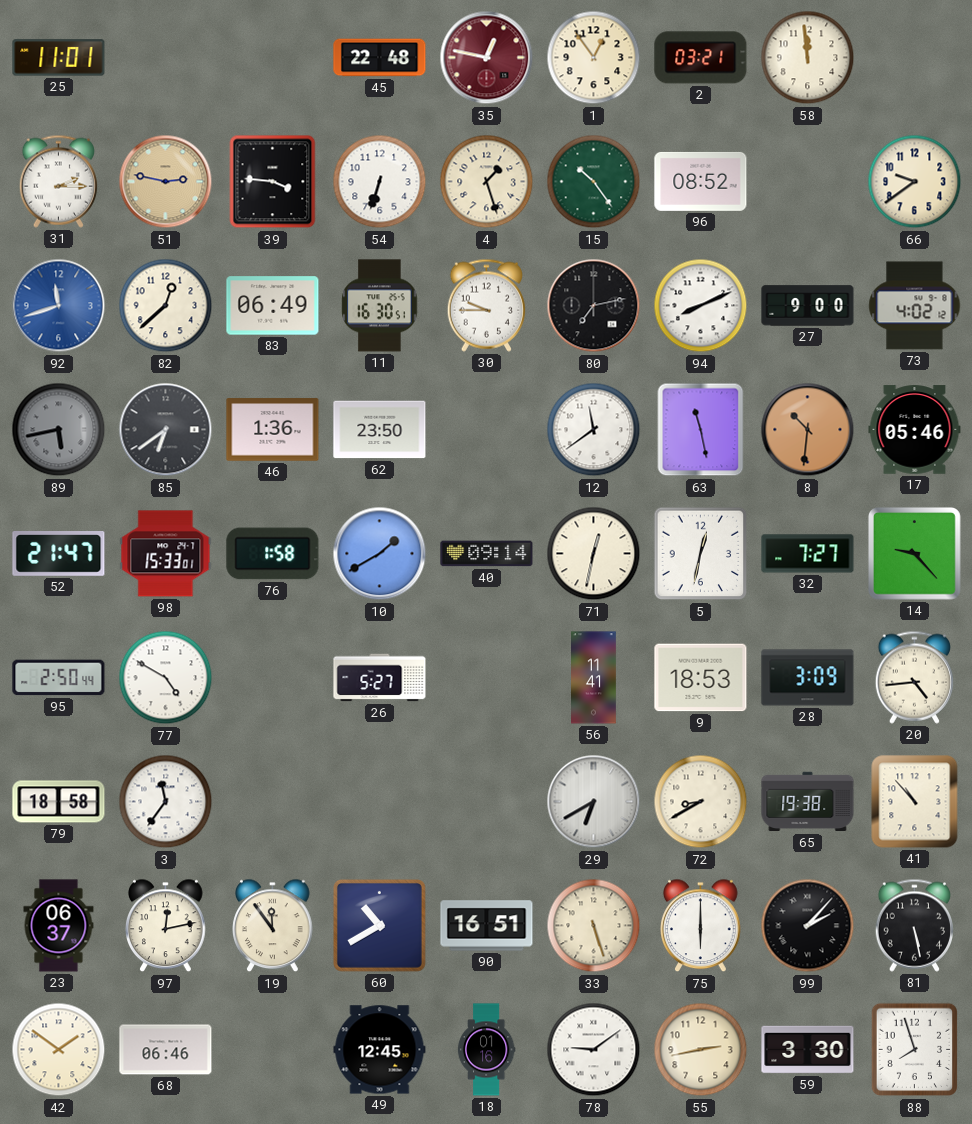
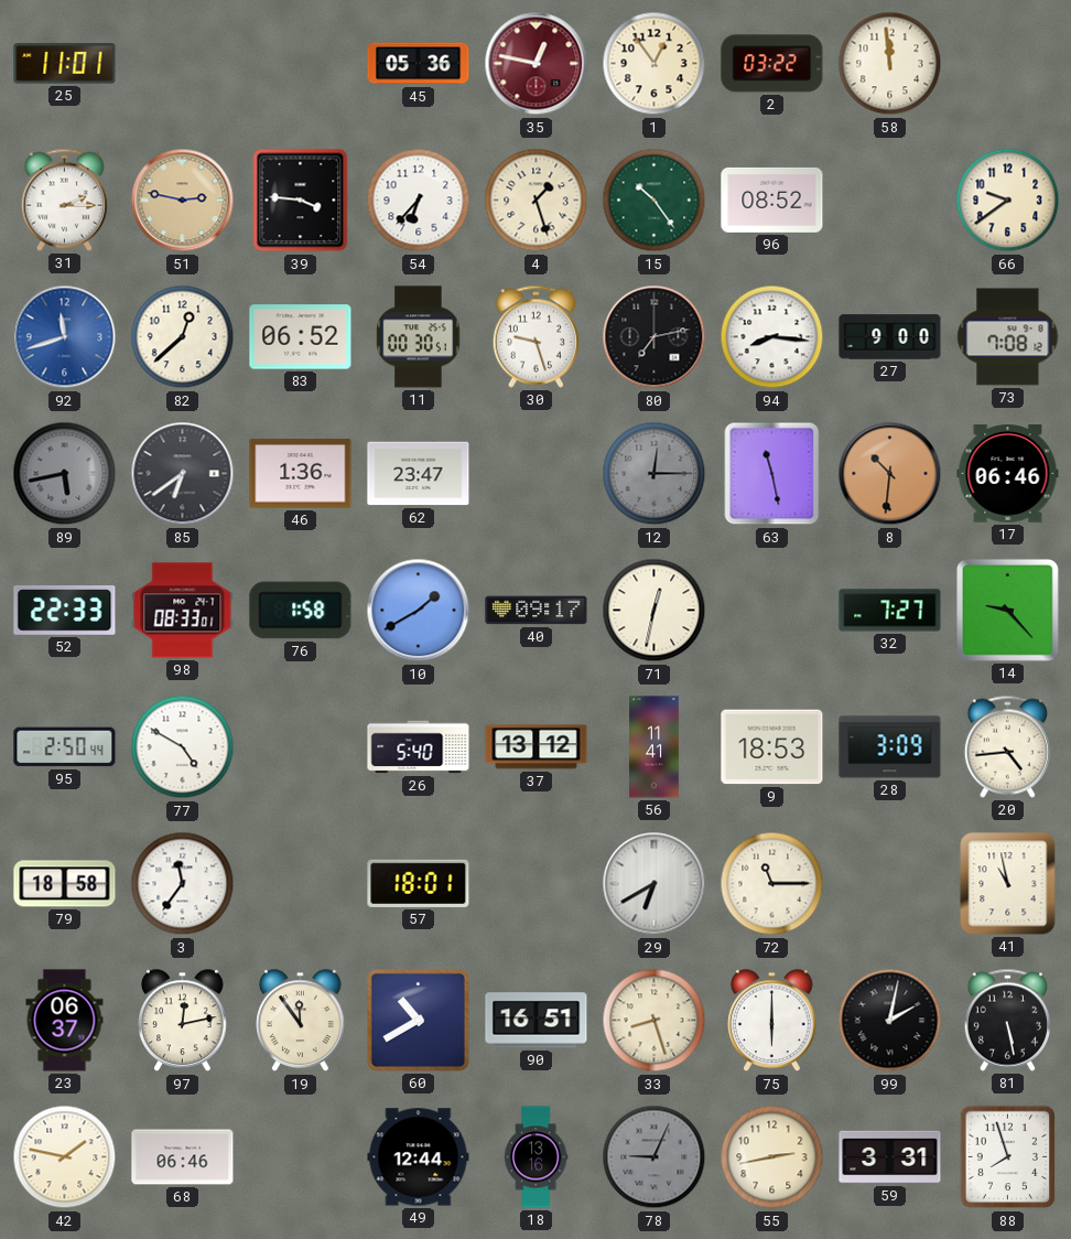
45: 22:48 -> 05:36 (419, 64)
2: 03:21 -> 03:22 (772, 64)
54: 6:33 -> 6:37 (419, 201)
83: 06:49 -> 06:52 (301, 337)
11: 16:30 -> 00:30 (419, 337)
30: 9:45 -> 9:27 (535, 336)
94: 8:11 -> 8:16 (772, 337)
73: 4:02 -> 7:08 (1008, 337)
62: 23:50 -> 23:47 (419, 474)
12: 11:39 -> 12:15 (654, 474)
12 dial: white -> grey (654, 474)
17: 05:46 -> 06:46 (1008, 474)
52: 21:47 -> 22:33 (65, 611)
98: 15:33 -> 08:33 (183, 611)
40: 09:14 -> 09:17 (537, 611)
5: 12:32 -> none (701, 554)
26: 5:27 -> 5:40 (419, 747)
37: none -> 13:12 (537, 747)
57: none -> 18:01 (419, 883)
72: 8:40 -> 11:15 (772, 884)
65: 19:38 -> none (808, 802)
41: 10:53 -> 10:58 (1008, 884)
33: 5:27 -> 8:27 (654, 1021)
99: 2:07 -> 2:02 (890, 1021)
42: 1:51 -> 1:47 (65, 1157)
49: 12:45 -> 12:44 (419, 1157)
18: 01:16 -> 13:16 (535, 1157)
78: 9:09 -> 9:04 (654, 1157)
78 dial: white -> grey (654, 1157)
59: 3:30 -> 3:31 (890, 1157)
